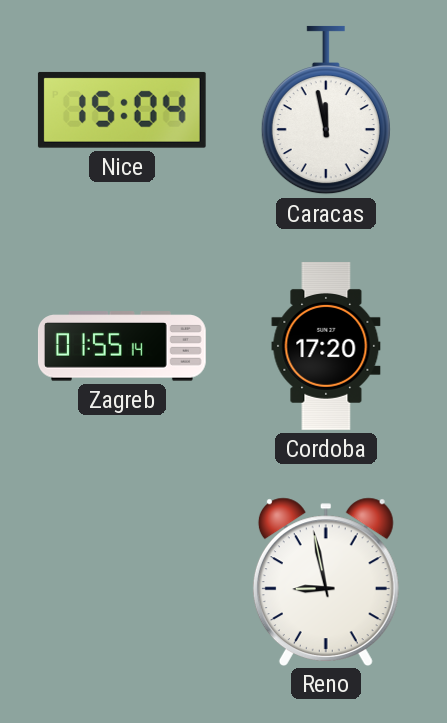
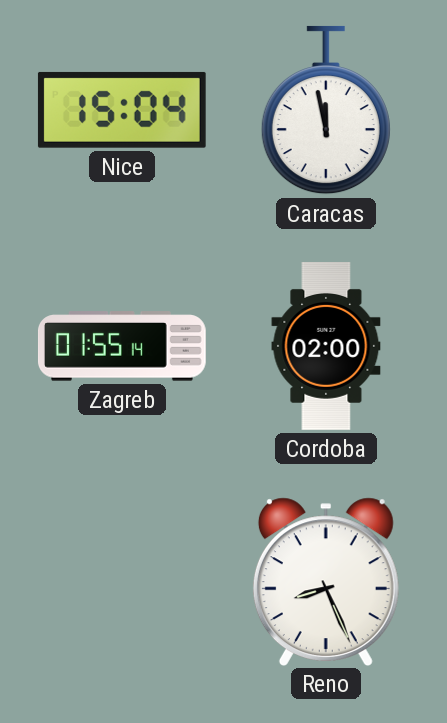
Cordoba: 17:20 -> 02:00 (326, 347)
Reno: 8:58 -> 8:26 (326, 581)
